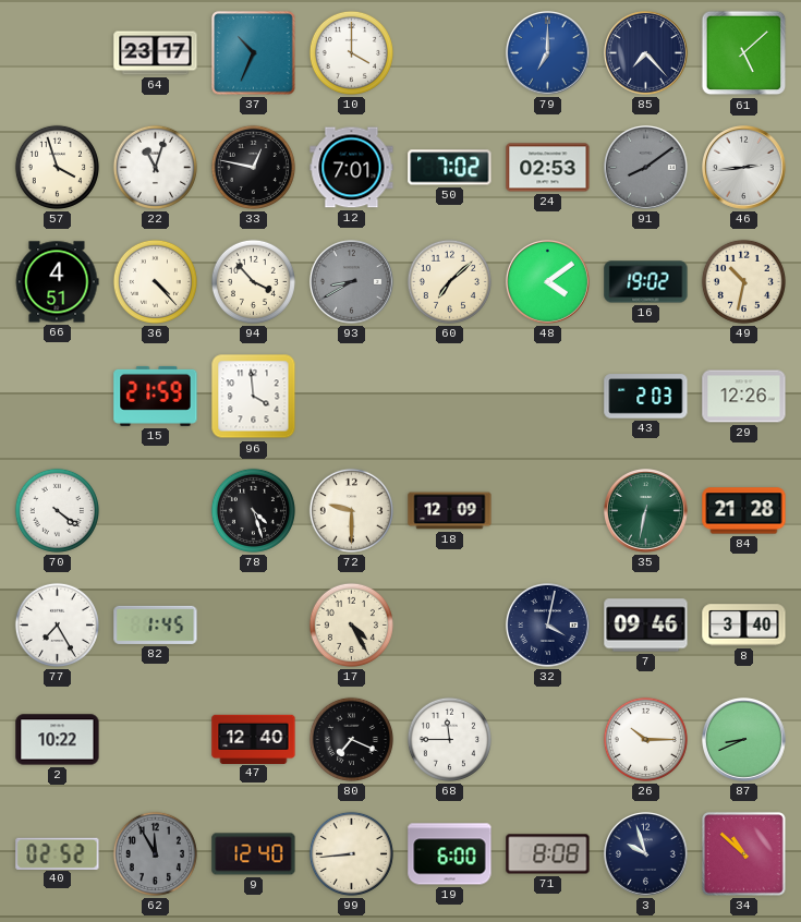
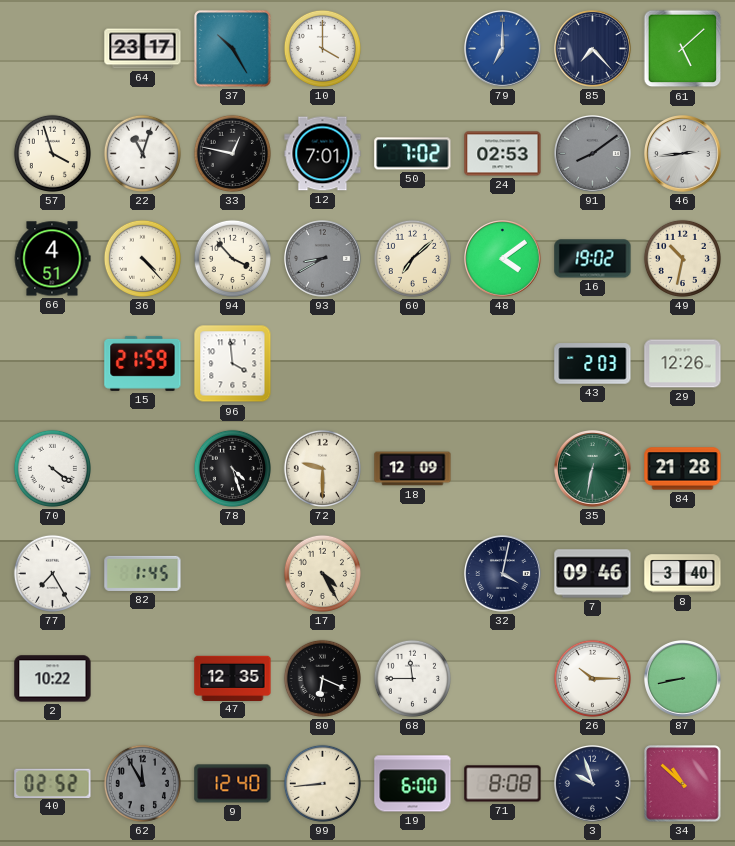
37: 10:34 -> 10:25 (233, 49)
47: 12:40 -> 12:35 (233, 678)
80: 7:19 -> 6:19 (322, 678)
87: 8:41 -> 8:43 (683, 679)
